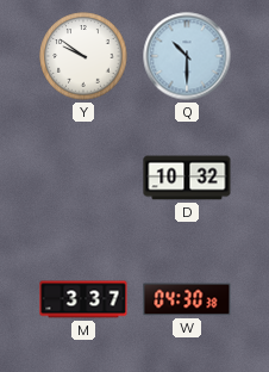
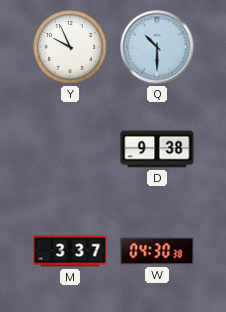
Y: 9:51 -> 9:56 (70, 47)
D: 10:32 -> 9:38 (157, 149)
